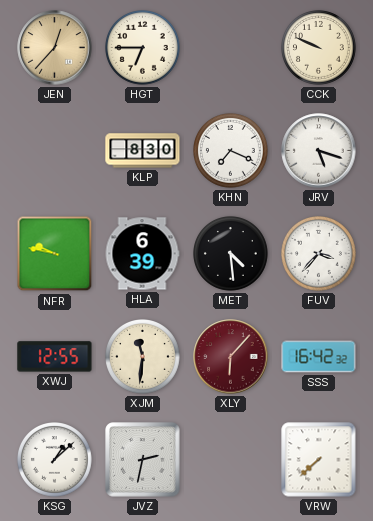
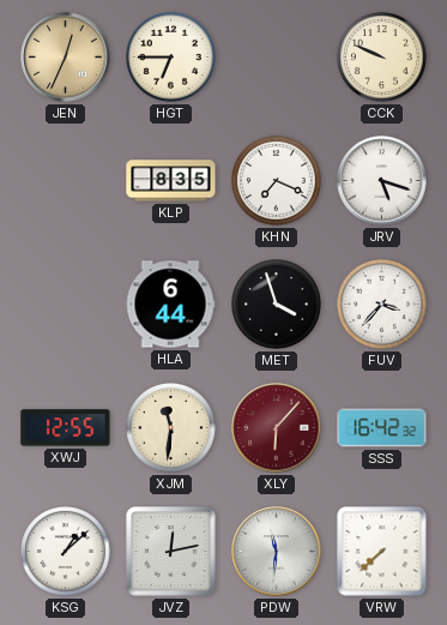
JEN: 12:37 -> 12:34 (66, 58)
KLP: 8:30 -> 8:35 (171, 181)
NFR: 9:47 -> none (55, 254)
HLA: 6:39 -> 6:44 (170, 305)
MET: 4:29 -> 3:57 (277, 305)
JVZ: 2:32 -> 12:13 (171, 552)
PDW: none -> 11:31 (277, 552)
